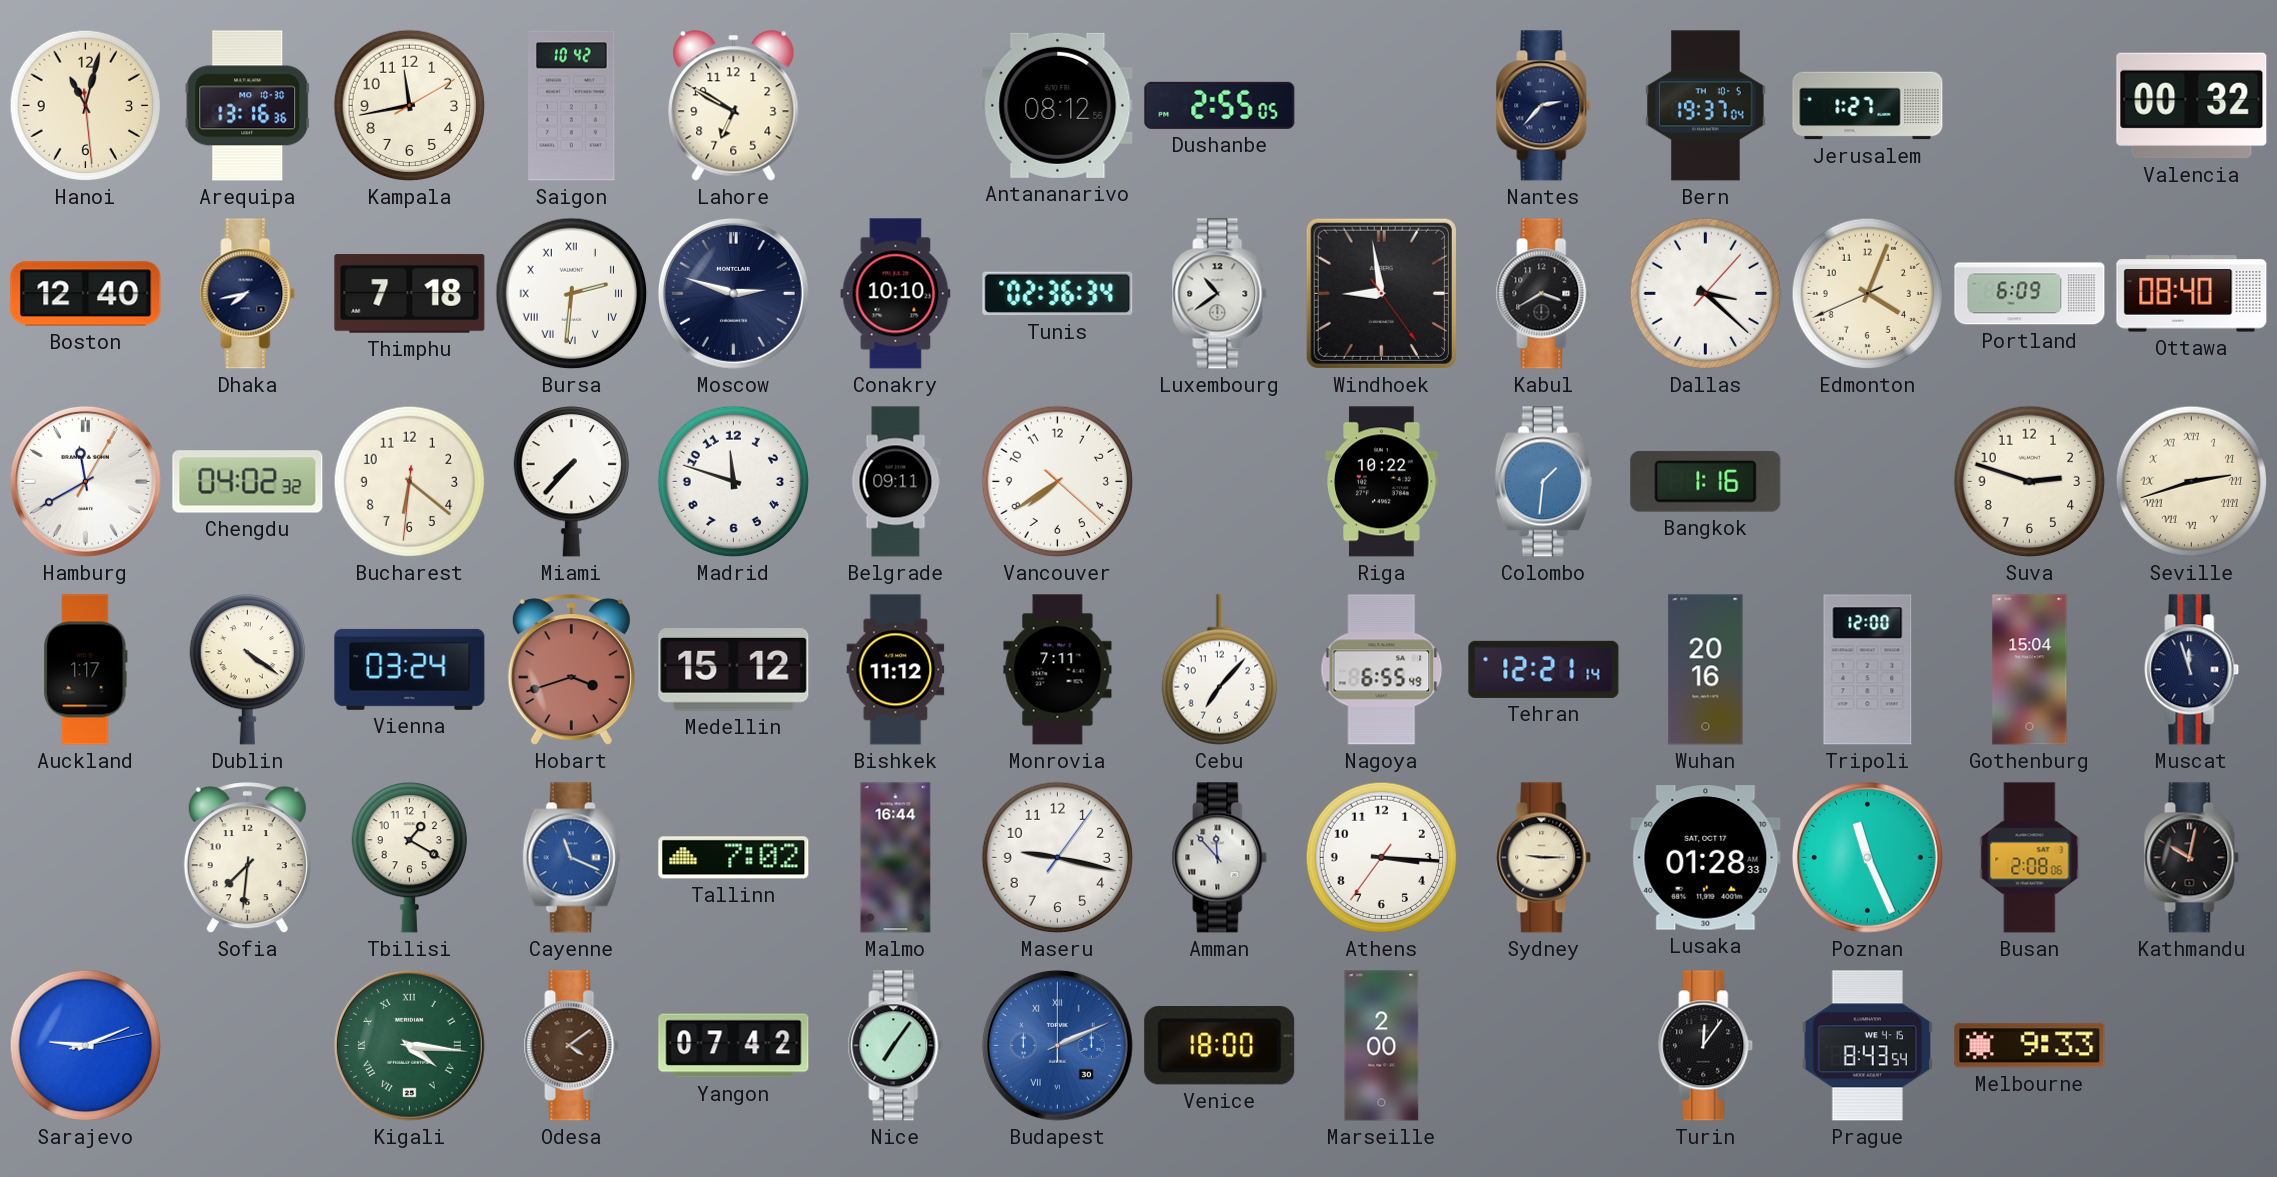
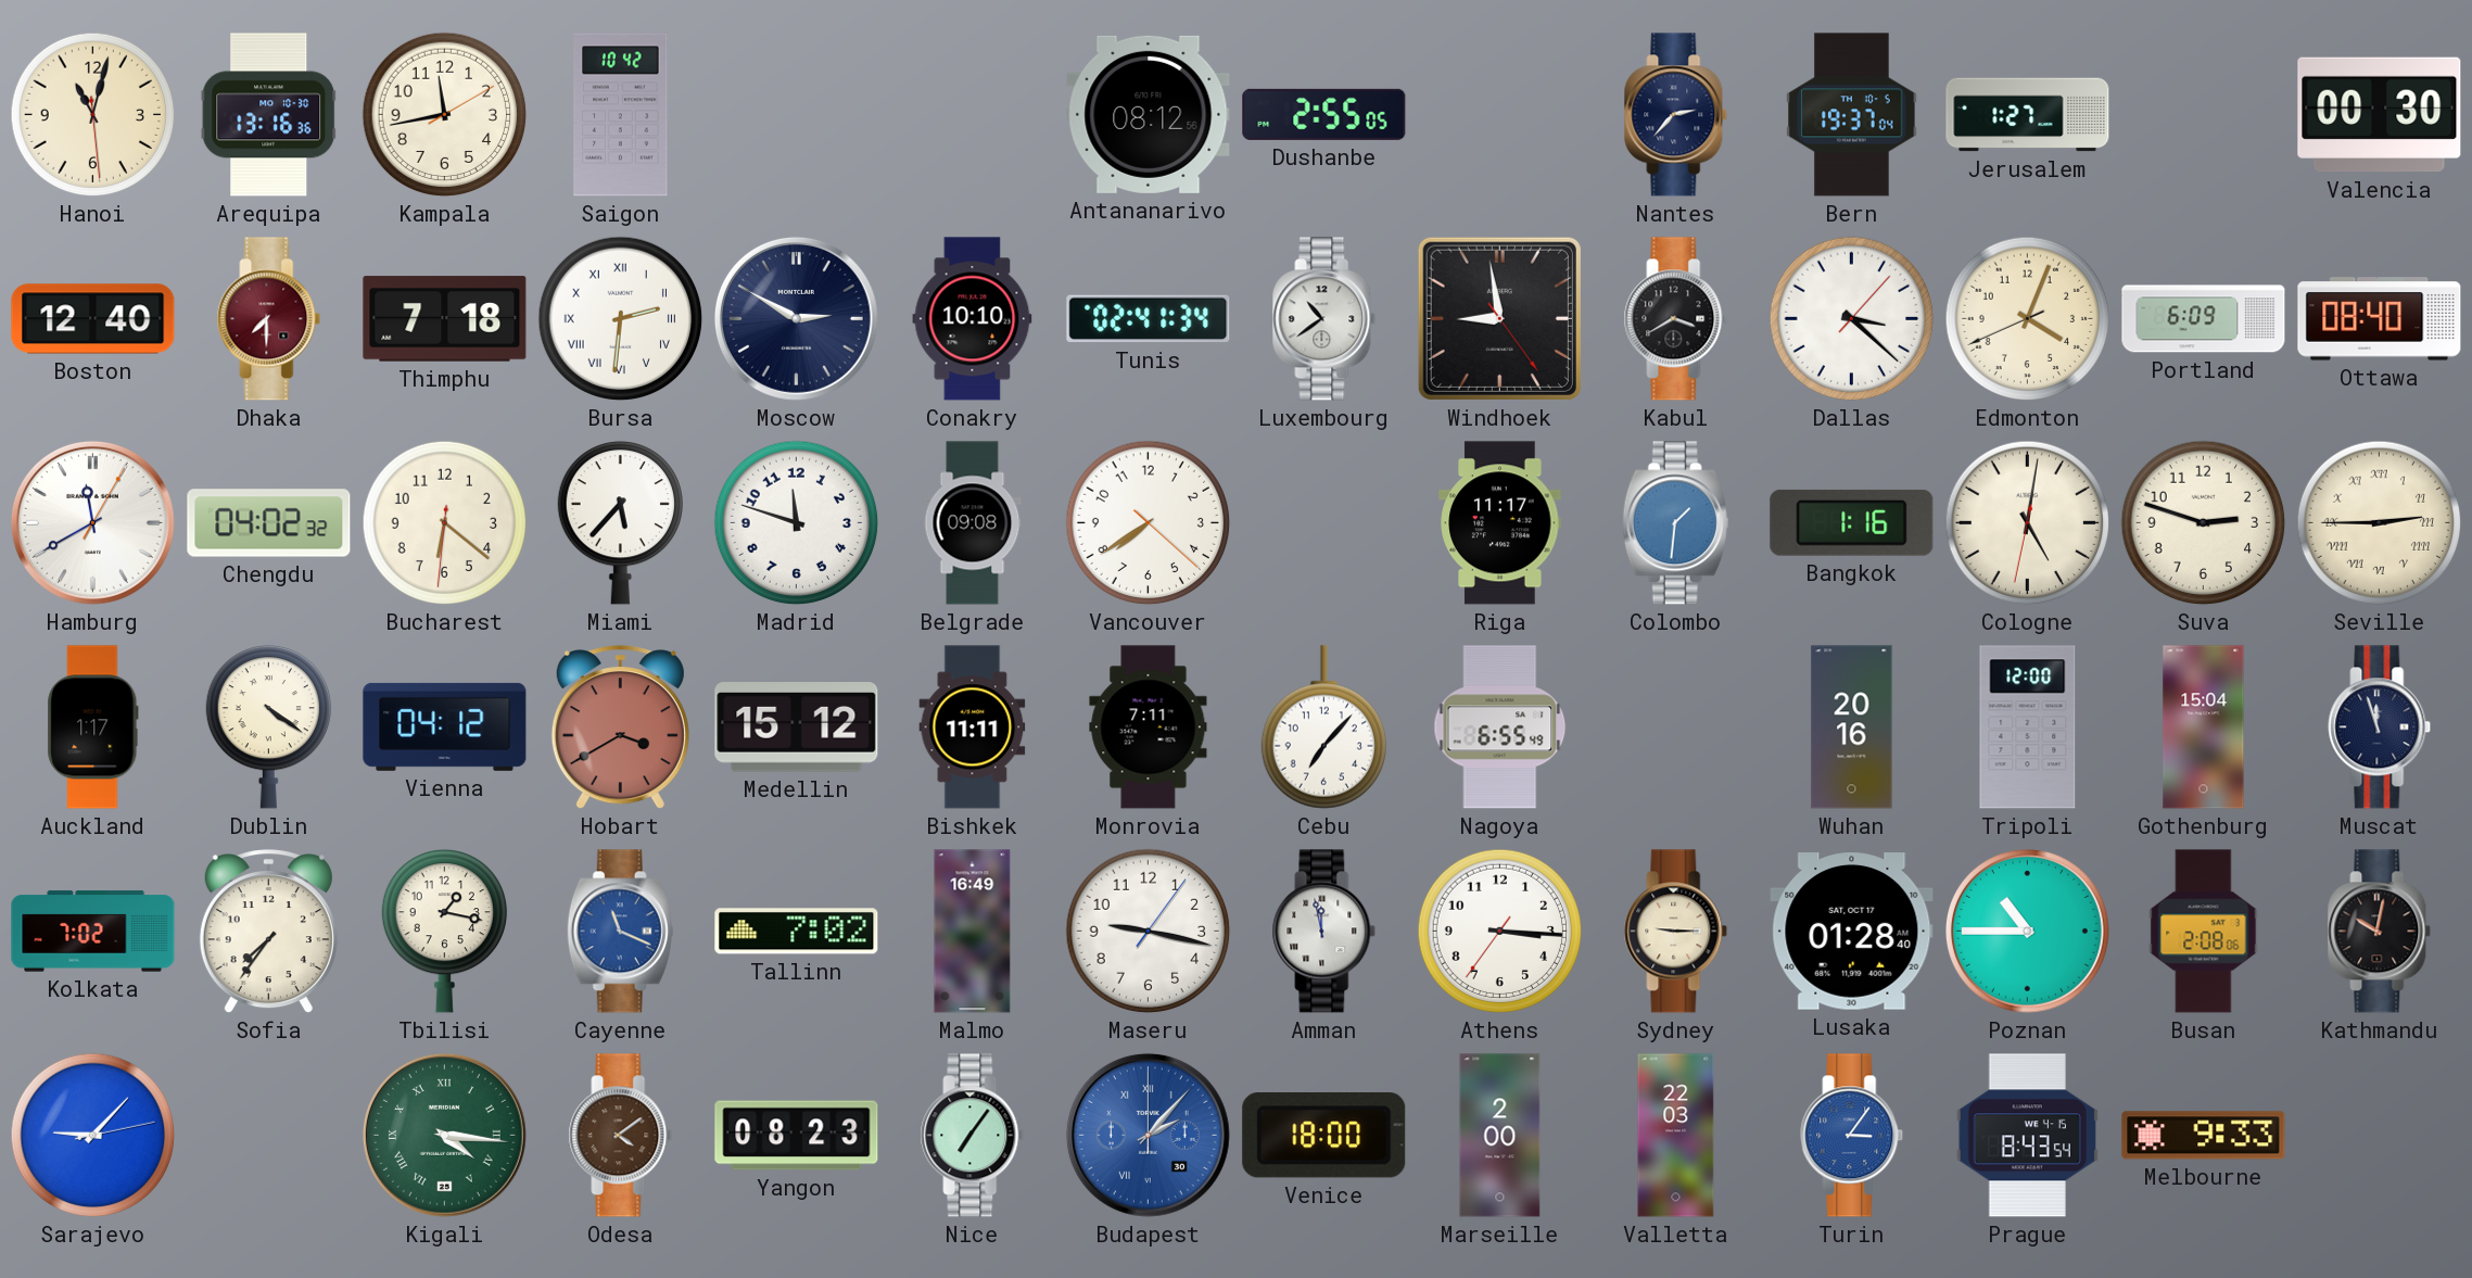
Lahore: 6:50 -> none (734, 106)
Valencia: 00:32 -> 00:30 (2380, 115)
Dhaka: 7:43 -> 7:30 (269, 319)
Dhaka dial: navy -> burgundy (269, 319)
Moscow: 2:48 -> 2:50 (796, 318)
Tunis: 02:36 -> 02:41 (1149, 319)
Miami: 7:37 -> 5:37 (620, 523)
Belgrade: 09:11 -> 09:08 (973, 523)
Riga: 10:22 -> 11:17 (1500, 523)
Cologne: none -> 5:01 (2028, 523)
Seville: 2:42 -> 2:45 (2380, 523)
Vienna: 03:24 -> 04:12 (445, 726)
Hobart: 3:42 -> 3:40 (620, 727)
Bishkek: 11:12 -> 11:11 (973, 727)
Tehran: 12:21 -> none (1544, 669)
Kolkata: none -> 7:02 (93, 932)
Sofia: 7:31 -> 7:36 (268, 932)
Tbilisi: 1:20 -> 1:17 (444, 932)
Malmo: 16:44 -> 16:49 (973, 932)
Amman: 11:53 -> 11:58 (1324, 932)
Lusaka: 01:28:33 -> 01:28:40 (1852, 932)
Poznan: 11:26 -> 10:45 (2027, 931)
Sarajevo: 9:11 -> 9:07 (93, 1136)
Yangon: 07:42 -> 08:23 (797, 1136)
Budapest: 2:11 -> 2:07 (1148, 1135)
Valletta: none -> 22:03 (1676, 1136)
Turin: 12:06 -> 3:06 (1852, 1136)
Turin dial: black -> blue (1852, 1136)
